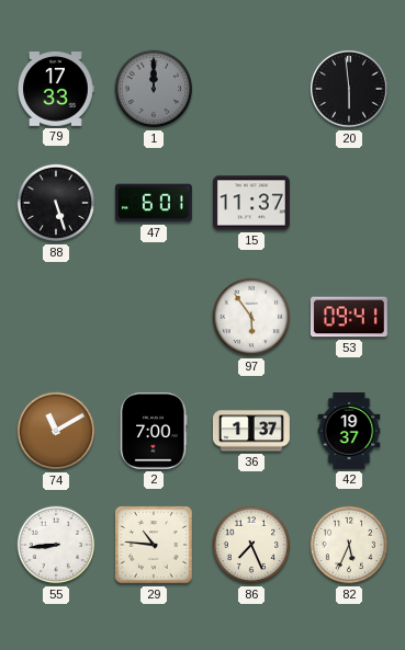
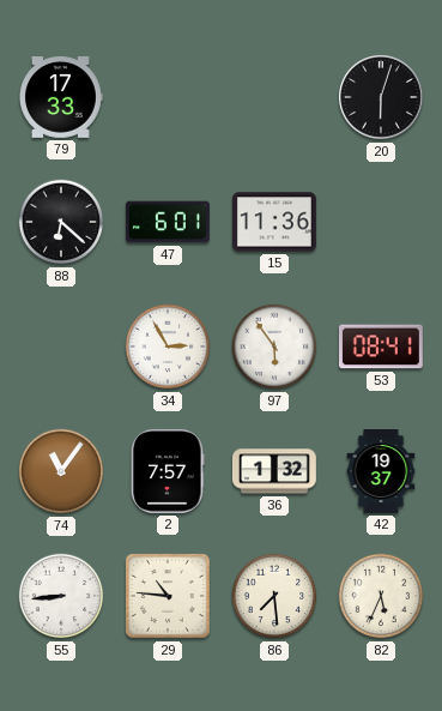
1: 12:00 -> none (154, 89)
20: 5:59 -> 6:03 (382, 98)
88: 5:27 -> 6:22 (61, 222)
15: 11:37 -> 11:36 (274, 222)
34: none -> 2:55 (168, 347)
53: 09:41 -> 08:41 (381, 347)
74: 11:10 -> 11:06 (61, 471)
2: 7:00 -> 7:57 (168, 471)
36: 1:37 -> 1:32 (274, 471)
86: 7:26 -> 7:29 (274, 596)
